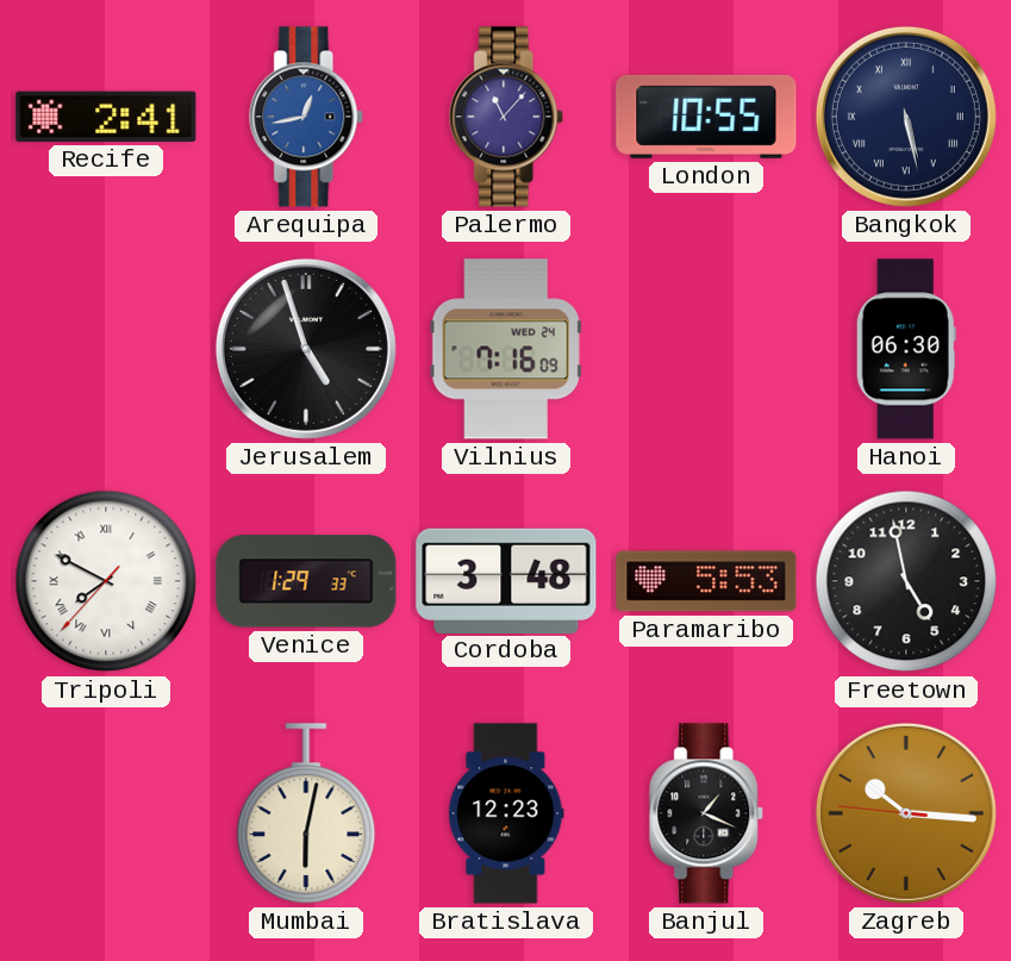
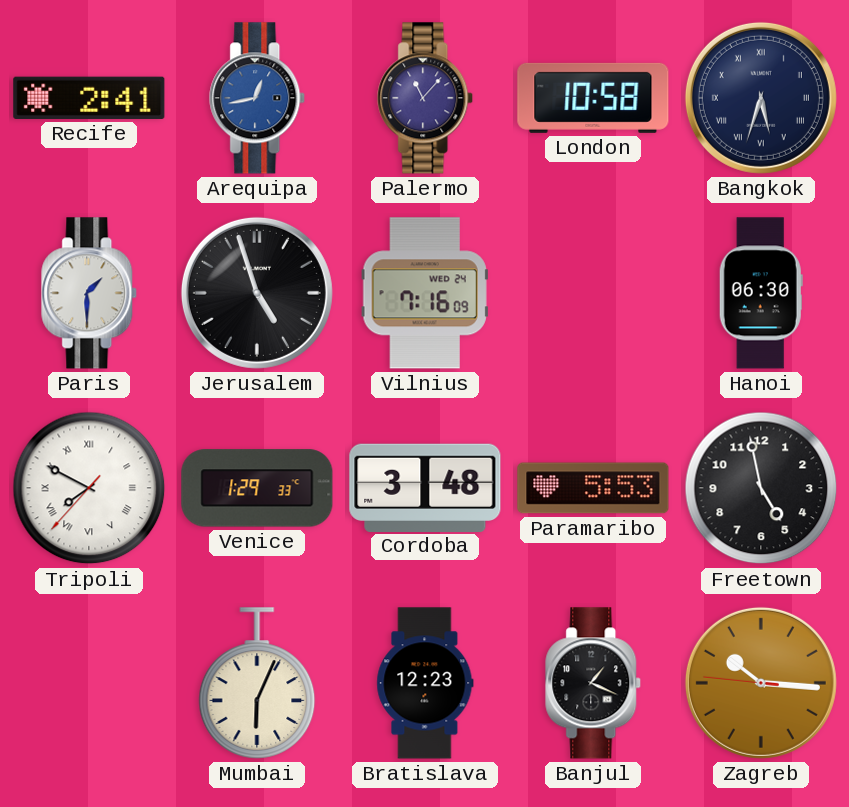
London: 10:55 -> 10:58 (593, 98)
Bangkok: 5:28 -> 5:33 (761, 98)
Paris: none -> 1:30 (90, 293)
Mumbai: 6:02 -> 6:04 (257, 683)
